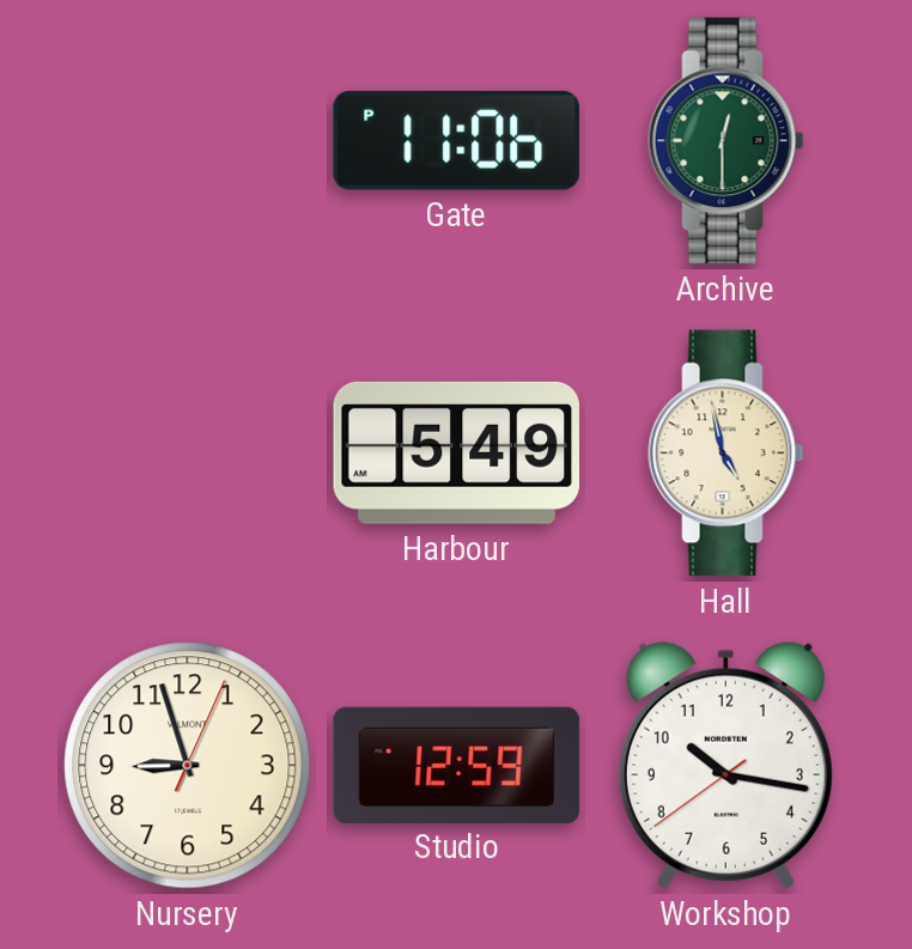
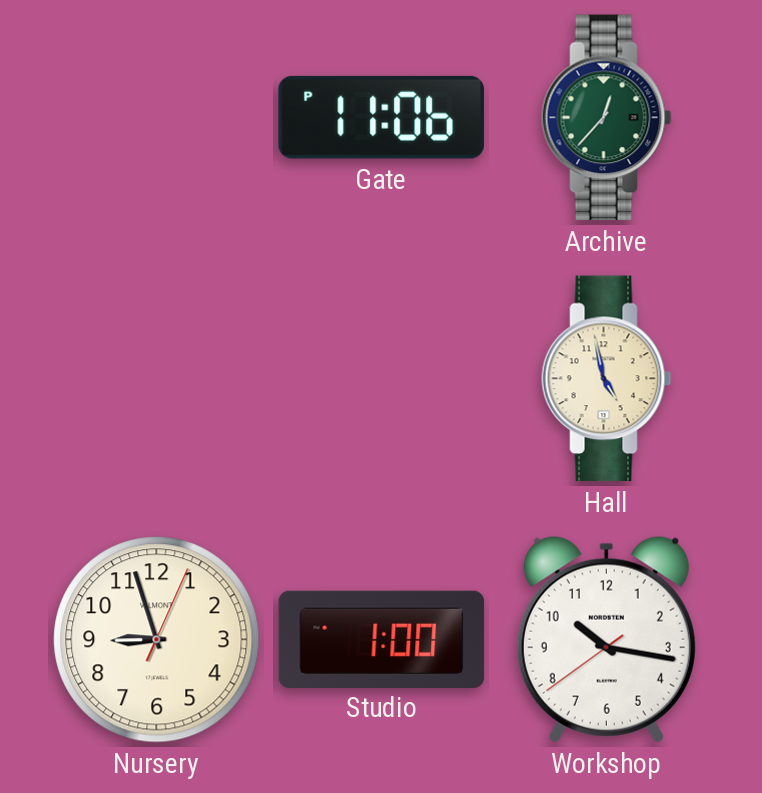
Archive: 12:30 -> 12:37 (607, 118)
Harbour: 5:49 -> none (456, 452)
Studio: 12:59 -> 1:00 (382, 639)
